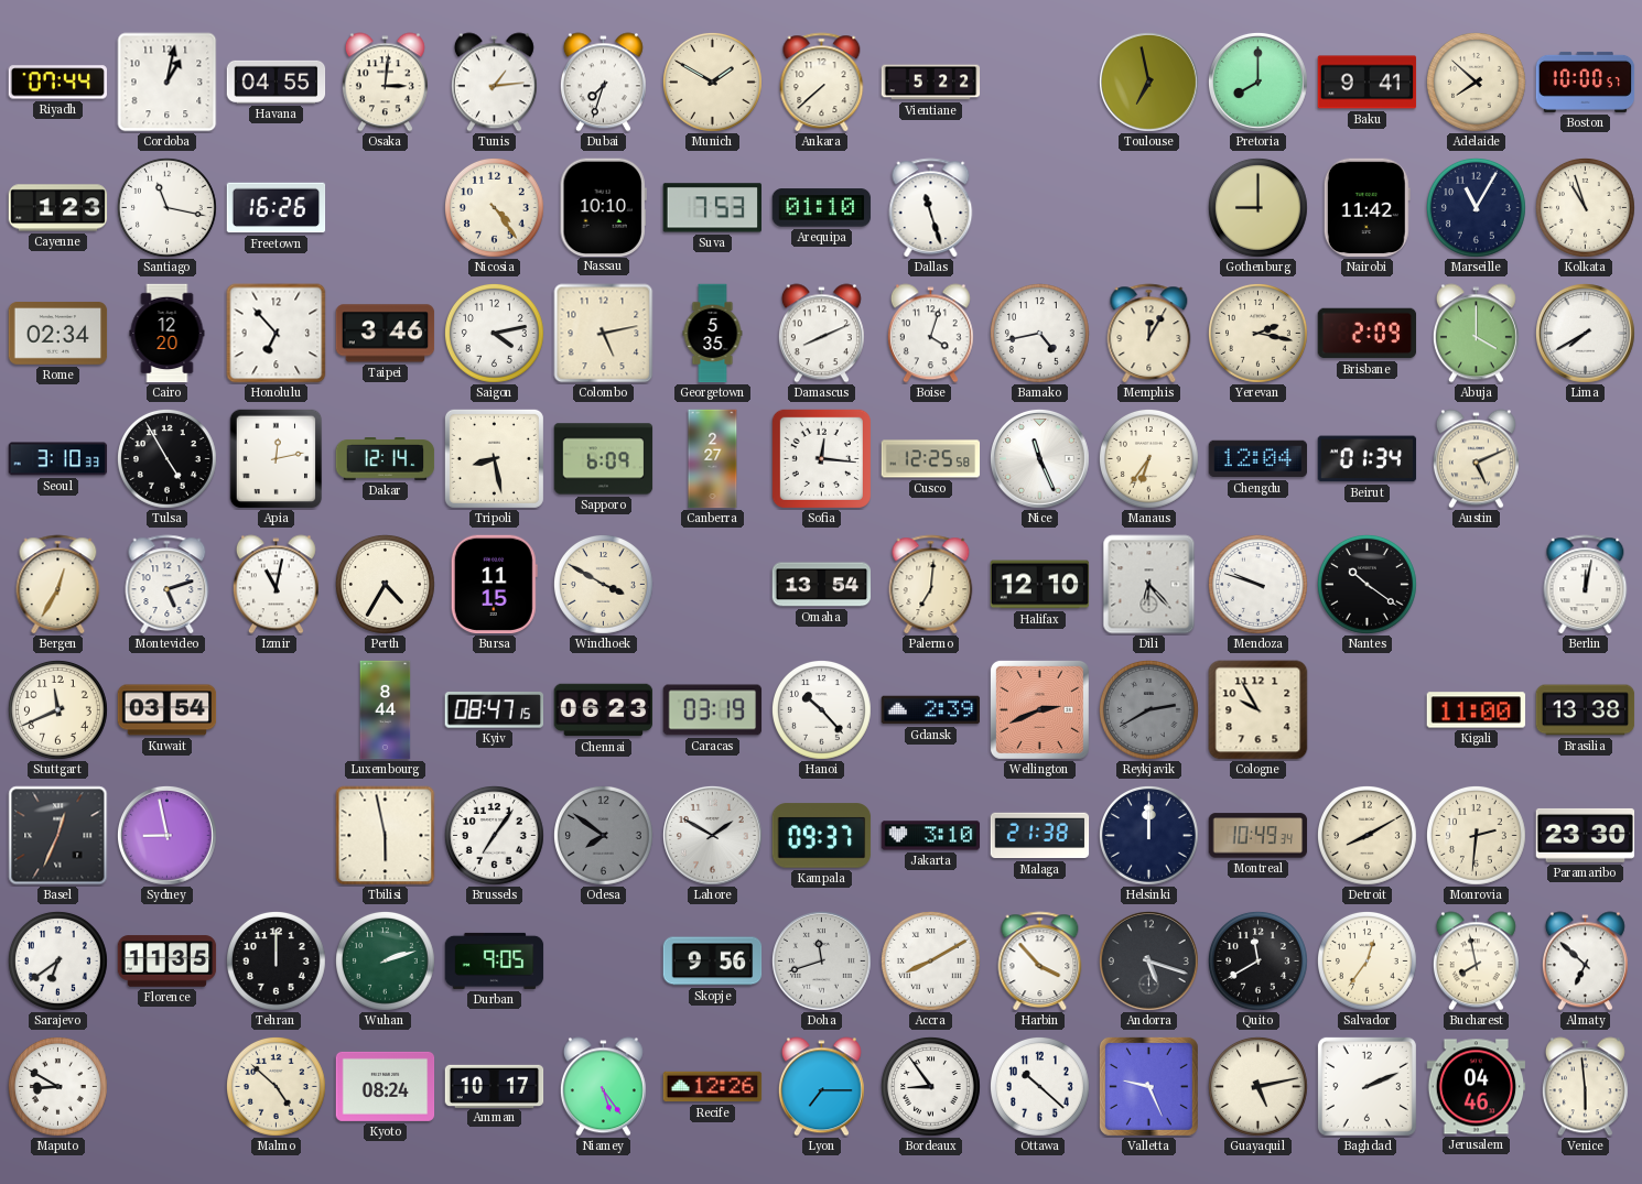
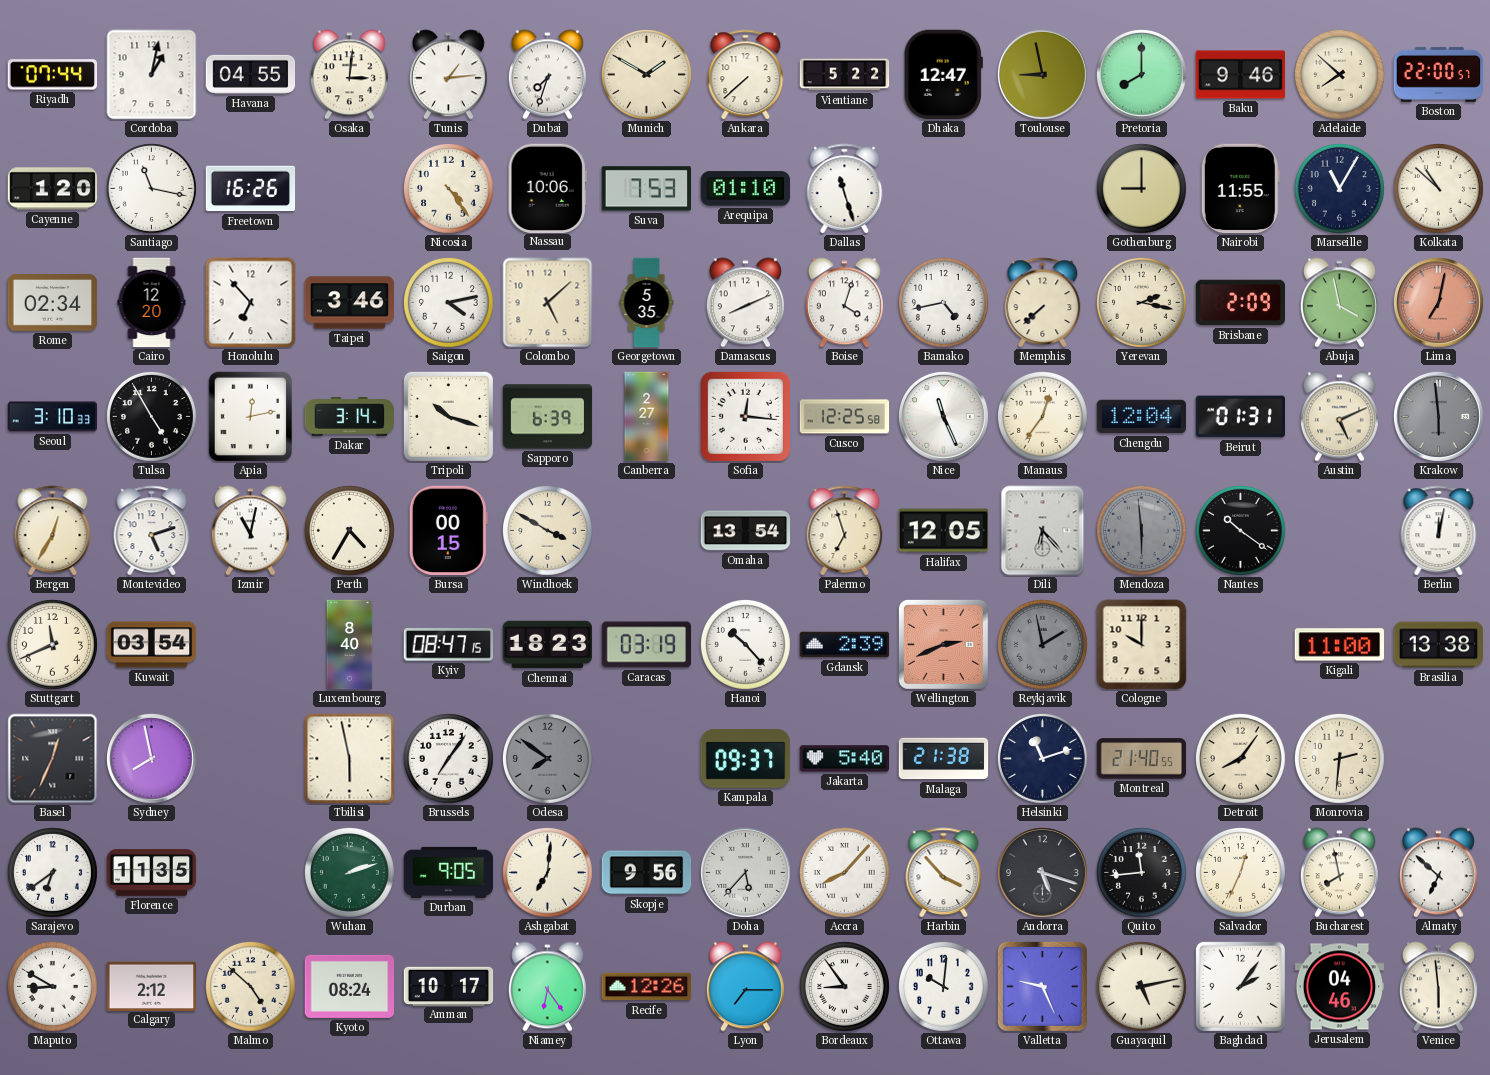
Dhaka: none -> 12:47 (943, 75)
Toulouse: 6:58 -> 8:58 (1042, 74)
Baku: 9:41 -> 9:46 (1241, 75)
Boston: 10:00 -> 22:00 (1439, 74)
Cayenne: 1:23 -> 1:20 (53, 189)
Nassau: 10:10 -> 10:06 (547, 188)
Nairobi: 11:42 -> 11:55 (1240, 189)
Kolkata: 10:57 -> 10:52 (1439, 189)
Colombo: 5:13 -> 5:08 (548, 303)
Memphis: 12:05 -> 7:38 (1043, 303)
Abuja: 4:00 -> 3:58 (1339, 303)
Lima: 7:40 -> 7:02 (1438, 302)
Lima dial: white -> salmon (1438, 302)
Dakar: 12:14 -> 3:14 (350, 417)
Tripoli: 8:28 -> 10:18 (448, 416)
Sapporo: 6:09 -> 6:39 (548, 417)
Manaus: 6:36 -> 12:36 (1043, 417)
Beirut: 01:34 -> 01:31 (1241, 417)
Krakow: none -> 5:59 (1438, 416)
Bursa: 11:15 -> 00:15 (448, 531)
Palermo: 7:01 -> 6:57 (845, 531)
Halifax: 12:10 -> 12:05 (944, 531)
Mendoza: 9:48 -> 5:59 (1142, 531)
Mendoza dial: white -> grey (1142, 531)
Luxembourg: 8:44 -> 8:40 (350, 645)
Chennai: 06:23 -> 18:23 (548, 645)
Reykjavik: 2:40 -> 1:58 (1043, 645)
Cologne: 9:55 -> 10:00 (1142, 645)
Sydney: 8:58 -> 7:58 (151, 758)
Lahore: 1:50 -> none (712, 835)
Jakarta: 3:10 -> 5:40 (845, 759)
Helsinki: 12:00 -> 11:12 (1043, 759)
Montreal: 10:49 -> 21:40 (1142, 759)
Detroit: 8:10 -> 8:06 (1241, 759)
Paramaribo: 23:30 -> none (1586, 835)
Tehran: 12:00 -> none (277, 962)
Ashgabat: none -> 7:01 (548, 873)
Doha: 11:42 -> 5:37 (745, 872)
Accra: 8:10 -> 8:07 (845, 873)
Quito: 11:40 -> 11:44 (1142, 873)
Salvador: 12:36 -> 12:34 (1241, 873)
Calgary: none -> 2:12 (152, 986)
Niamey: 5:24 -> 6:24 (547, 987)
Ottawa: 10:22 -> 10:01 (944, 987)
Baghdad: 2:11 -> 2:06 (1240, 986)
